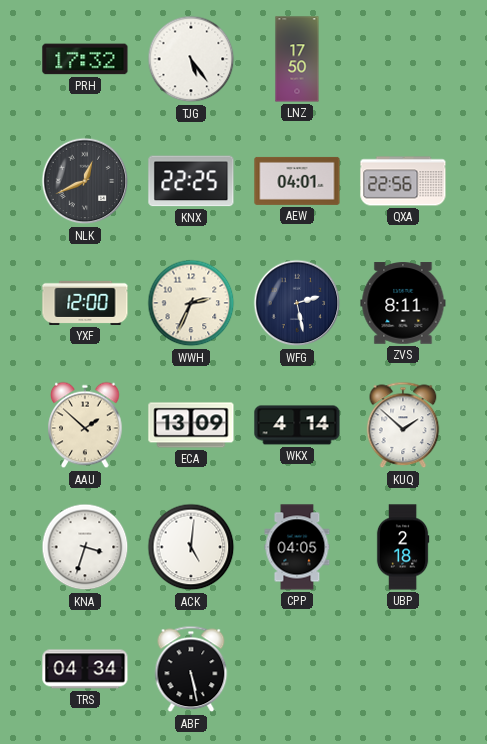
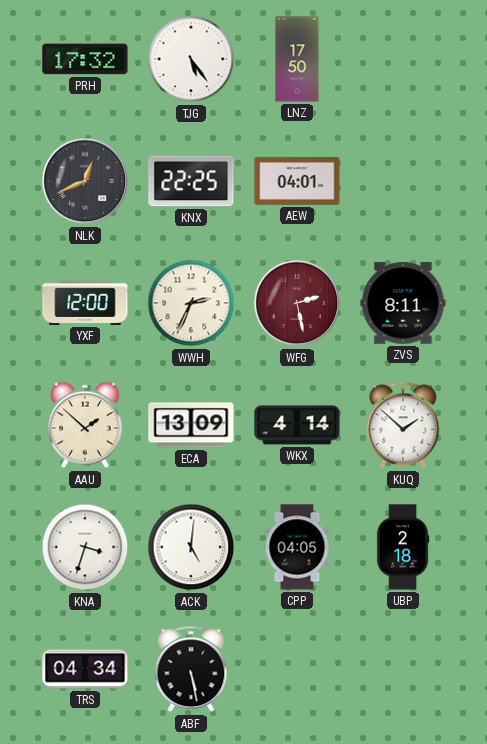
QXA: 22:56 -> none (403, 181)
WFG dial: navy -> burgundy (297, 303)
